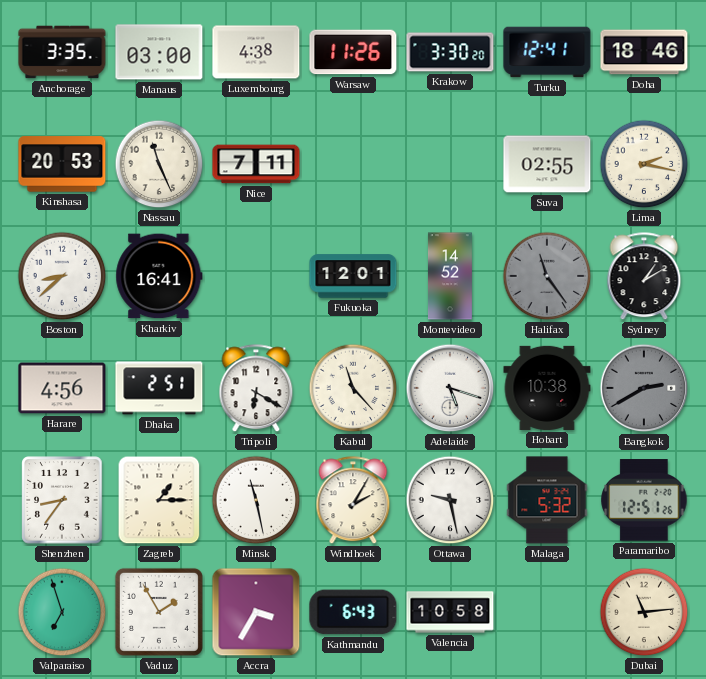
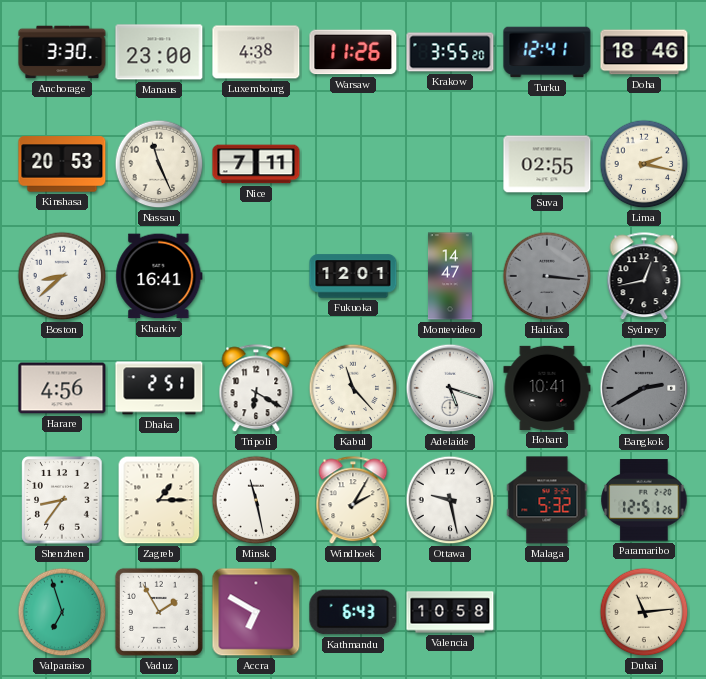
Anchorage: 3:35 -> 3:30 (62, 52)
Manaus: 03:00 -> 23:00 (159, 52)
Krakow: 3:30 -> 3:55 (450, 52)
Montevideo: 14:52 -> 14:47 (450, 276)
Halifax: 11:24 -> 3:16 (547, 276)
Sydney: 1:10 -> 12:43 (644, 277)
Hobart: 10:38 -> 10:41 (547, 388)
Accra: 3:35 -> 6:50 (256, 612)
